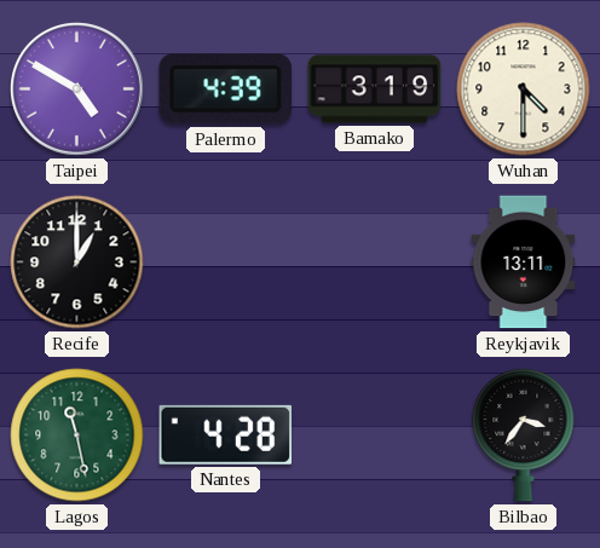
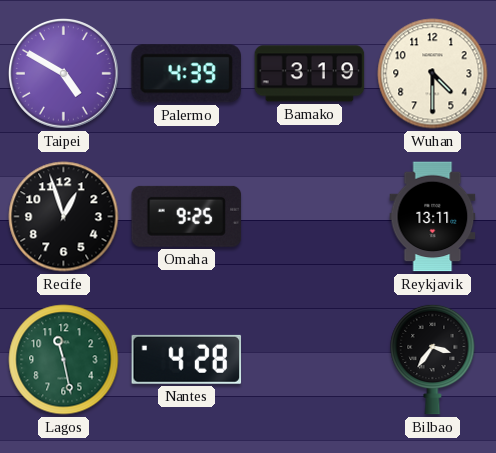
Recife: 1:00 -> 12:57 (64, 217)
Omaha: none -> 9:25 (187, 216)
